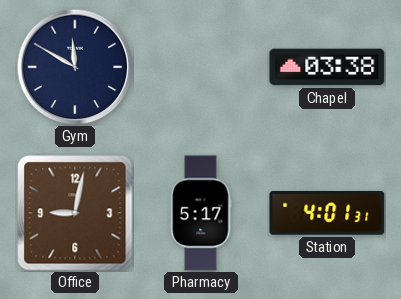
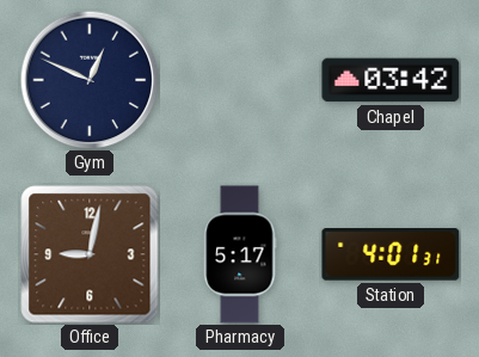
Gym: 11:50 -> 12:49 (90, 80)
Chapel: 03:38 -> 03:42 (391, 80)
